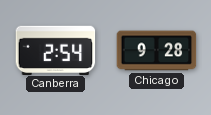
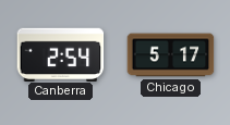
Chicago: 9:28 -> 5:17 (171, 55)
